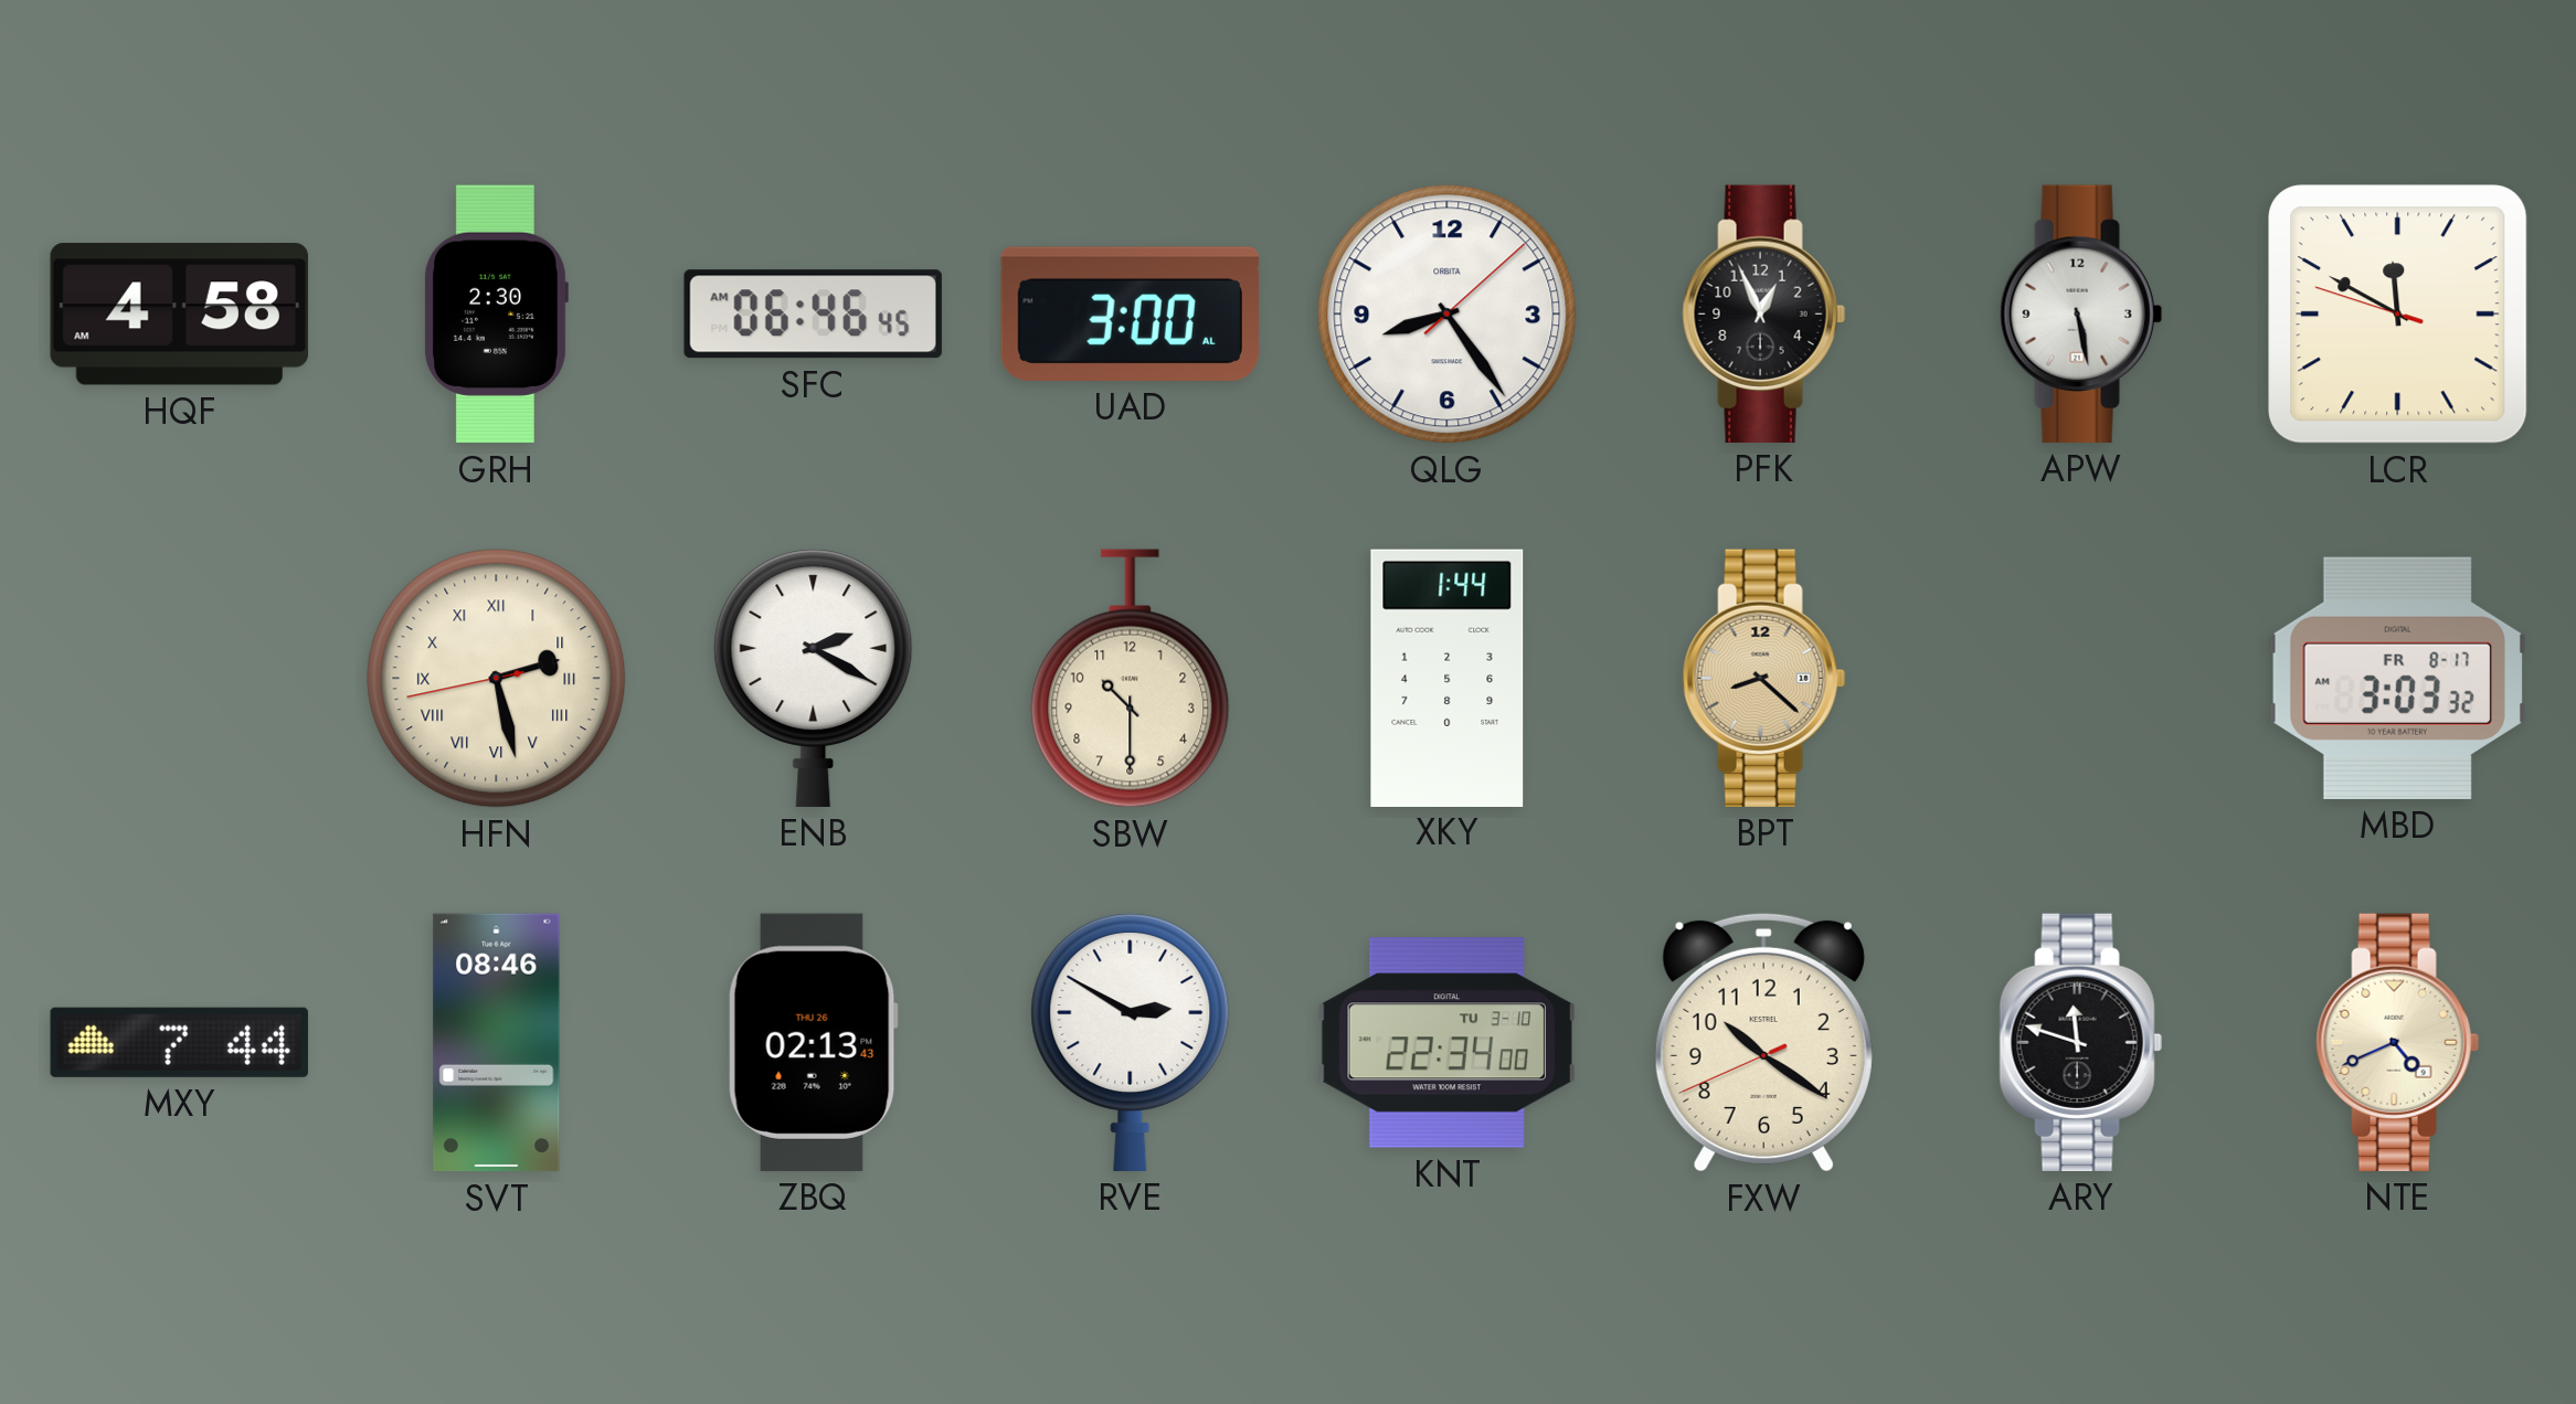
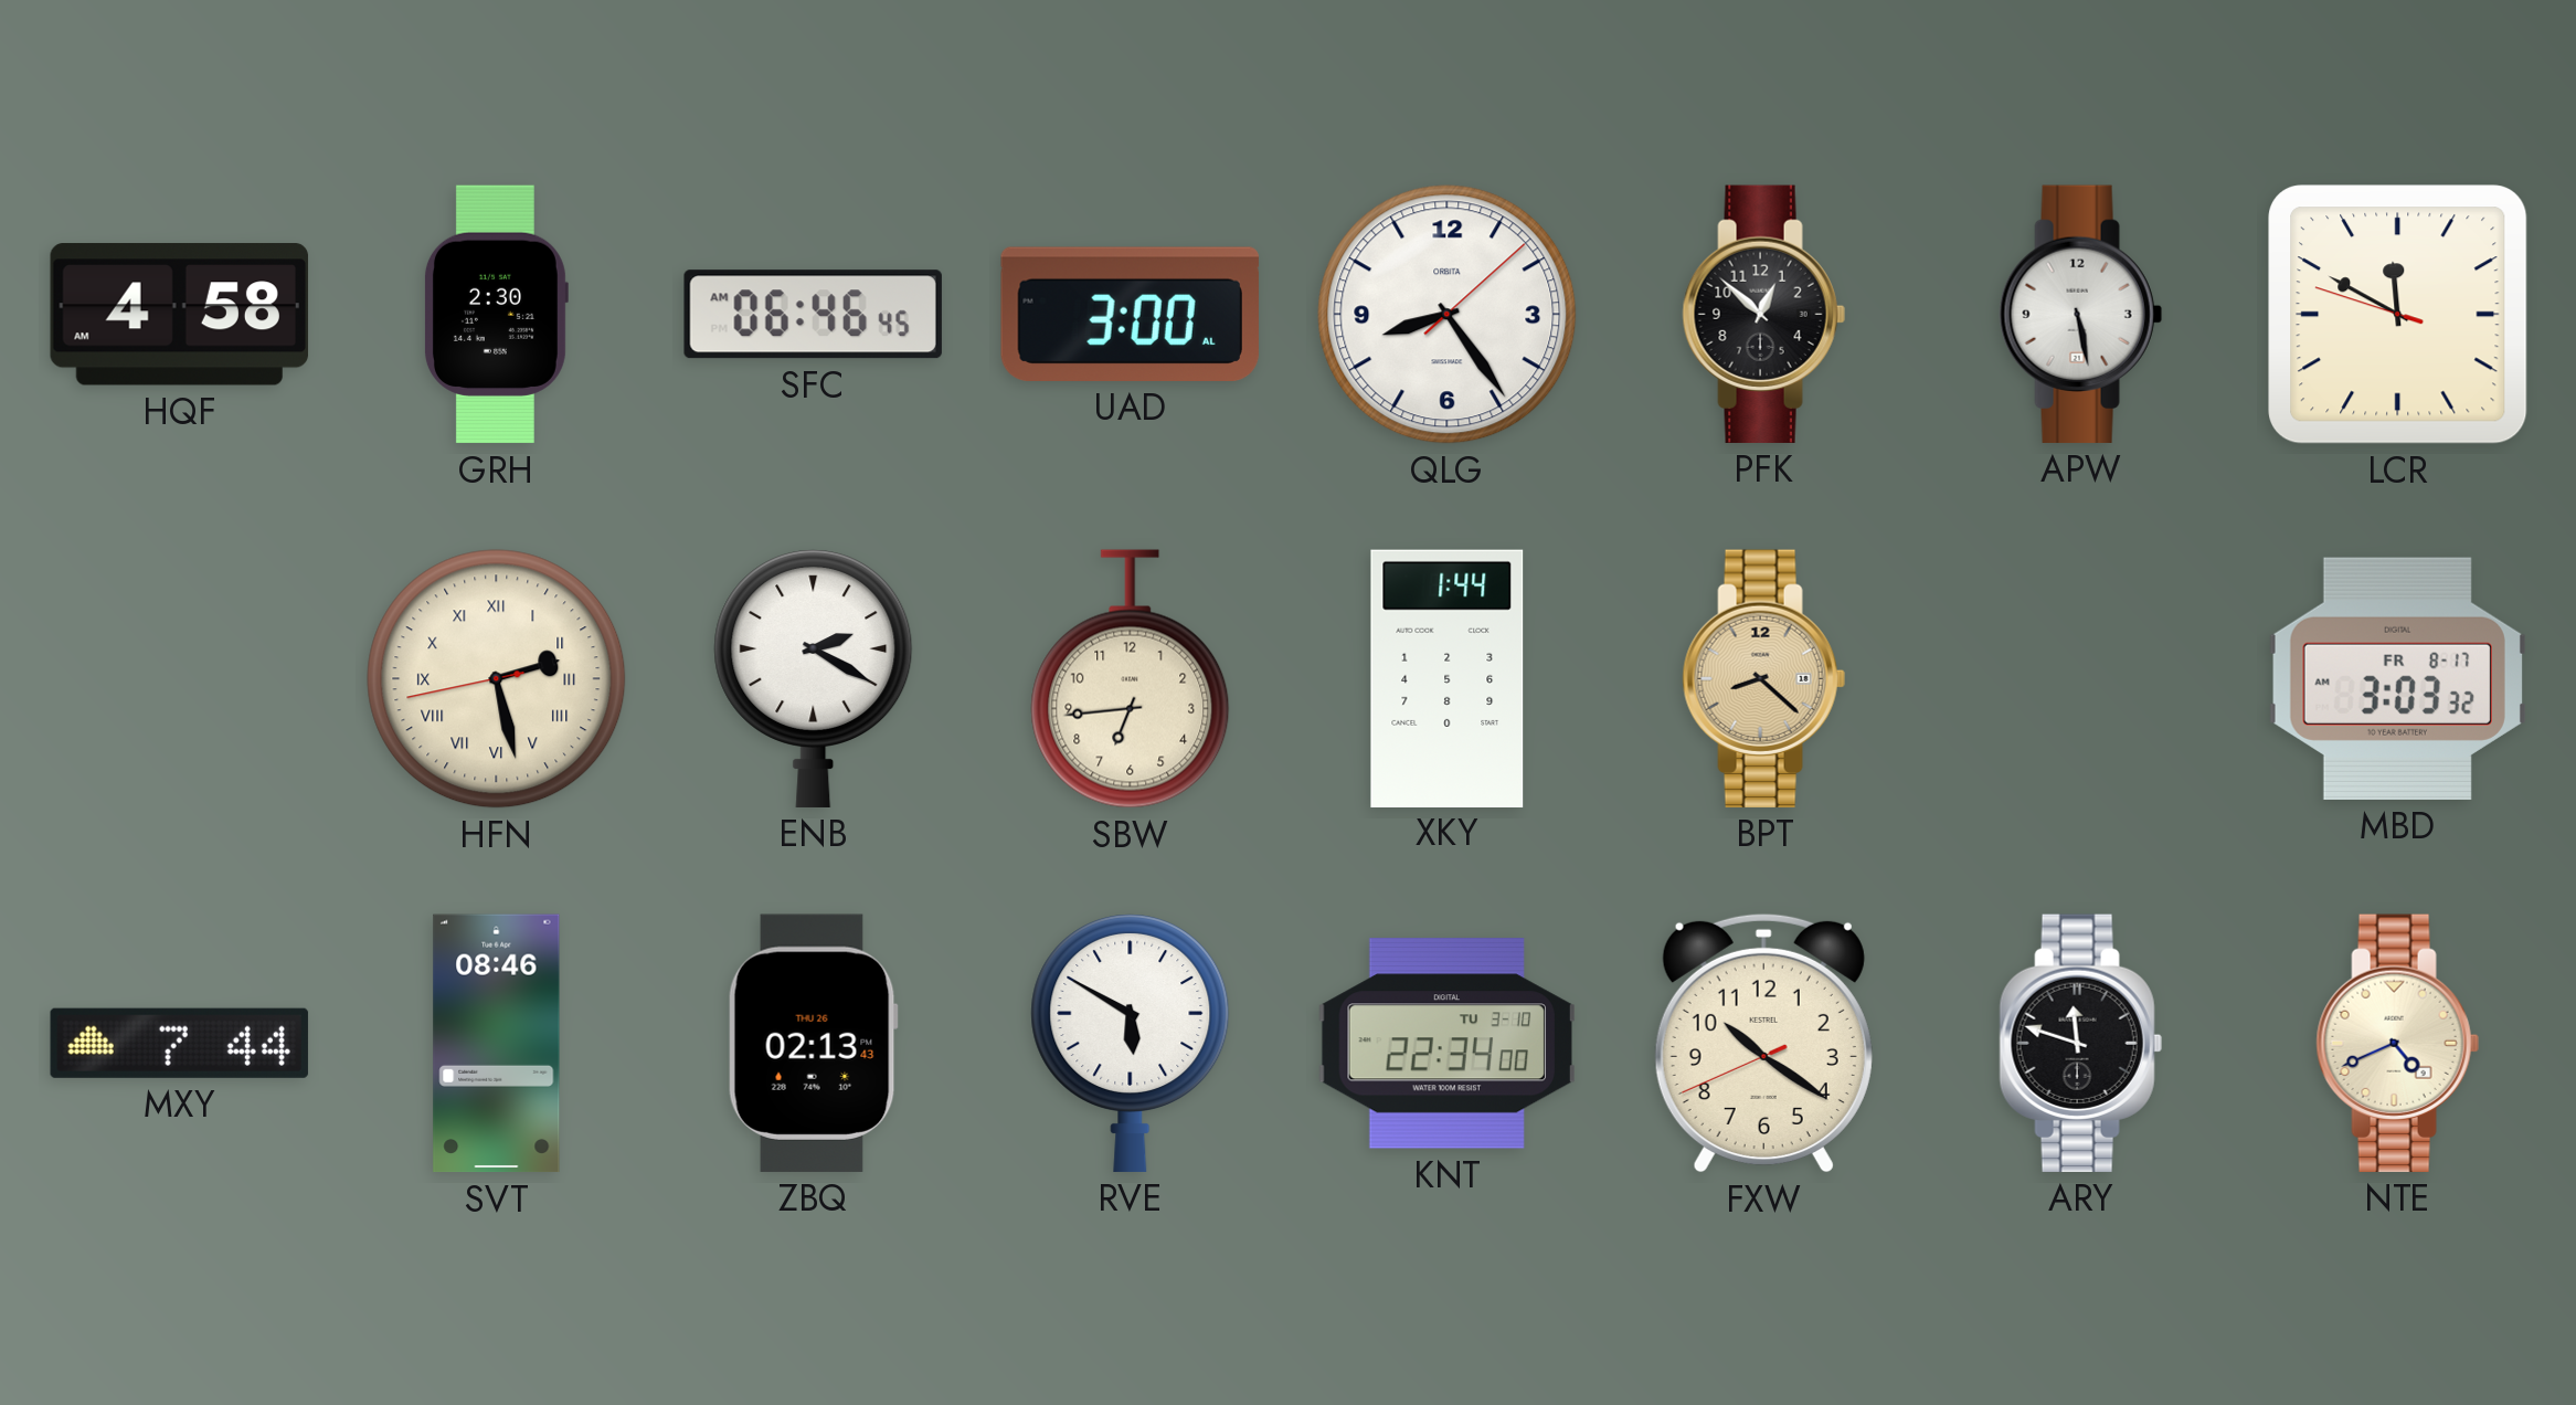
PFK: 12:56 -> 12:52 (1763, 314)
SBW: 10:30 -> 6:44 (1131, 679)
RVE: 2:50 -> 5:50 (1131, 1043)
